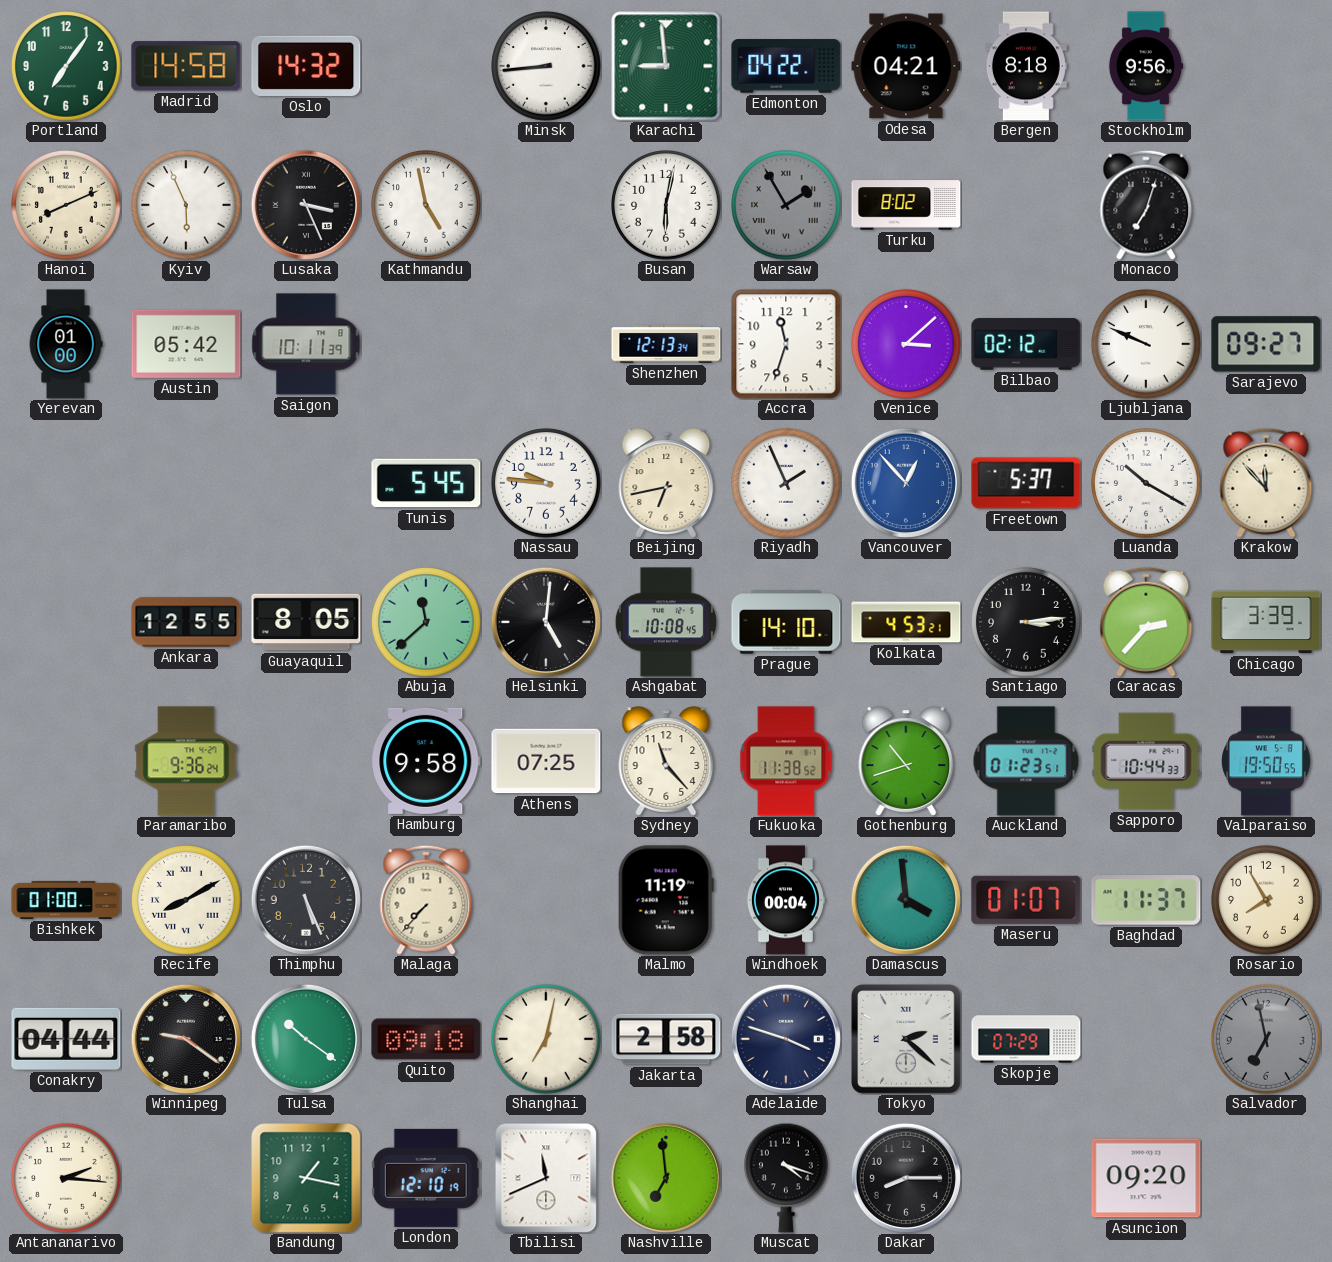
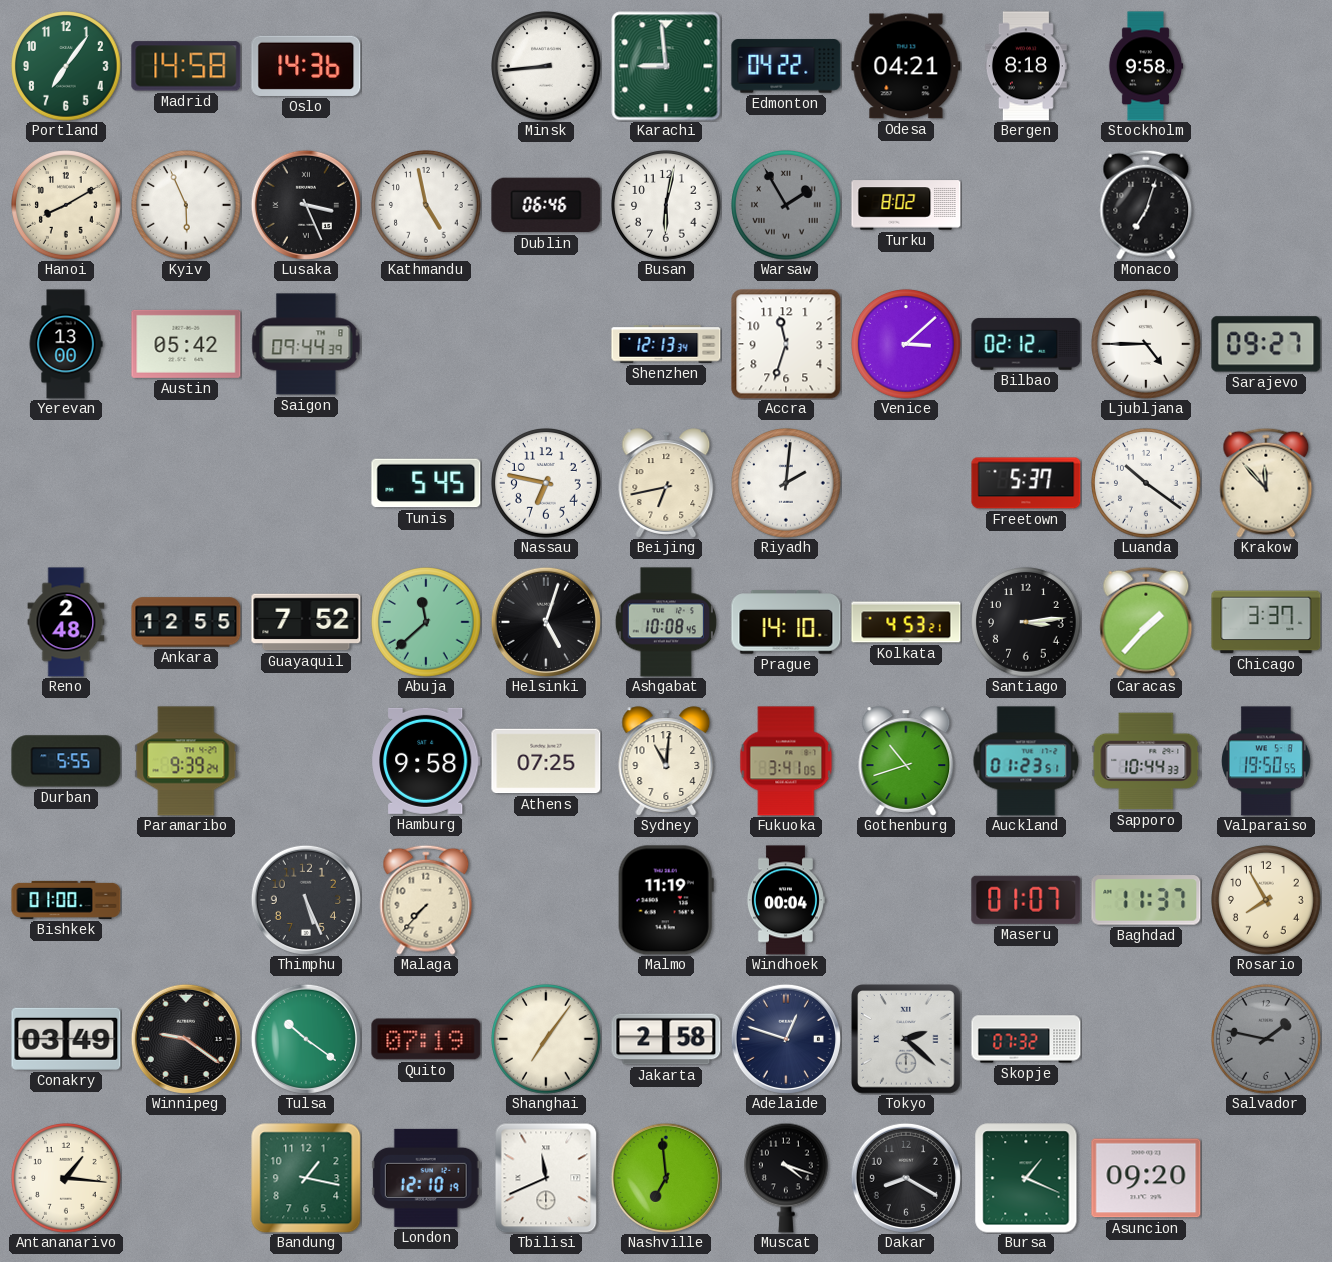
Oslo: 14:32 -> 14:36 (306, 66)
Stockholm: 9:56 -> 9:58 (1146, 66)
Hanoi: 8:11 -> 8:10 (66, 205)
Dublin: none -> 06:46 (546, 205)
Yerevan: 01:00 -> 13:00 (66, 344)
Saigon: 10:11 -> 09:44 (306, 344)
Ljubljana: 9:49 -> 4:45 (1146, 344)
Nassau: 9:46 -> 6:47 (546, 483)
Riyadh: 1:56 -> 2:01 (786, 483)
Vancouver: 12:53 -> none (906, 483)
Luanda: 10:20 -> 10:21 (1146, 483)
Reno: none -> 2:48 (66, 622)
Guayaquil: 8:05 -> 7:52 (306, 622)
Helsinki: 5:01 -> 5:03 (546, 622)
Caracas: 2:37 -> 1:37 (1146, 622)
Chicago: 3:39 -> 3:37 (1266, 622)
Durban: none -> 5:55 (66, 761)
Paramaribo: 9:36 -> 9:39 (186, 761)
Sydney: 11:23 -> 11:01 (666, 761)
Fukuoka: 11:38 -> 3:41 (786, 761)
Recife: 8:10 -> none (186, 900)
Damascus: 3:59 -> none (906, 900)
Conakry: 04:44 -> 03:49 (66, 1039)
Quito: 09:18 -> 07:19 (426, 1039)
Shanghai: 7:02 -> 7:06 (546, 1039)
Adelaide: 3:48 -> 12:48 (786, 1039)
Skopje: 07:29 -> 07:32 (1026, 1039)
Salvador: 6:58 -> 1:47 (1266, 1039)
Antananarivo: 2:16 -> 1:16 (66, 1178)
Dakar: 8:15 -> 8:20 (906, 1178)
Bursa: none -> 1:19 (1026, 1178)
